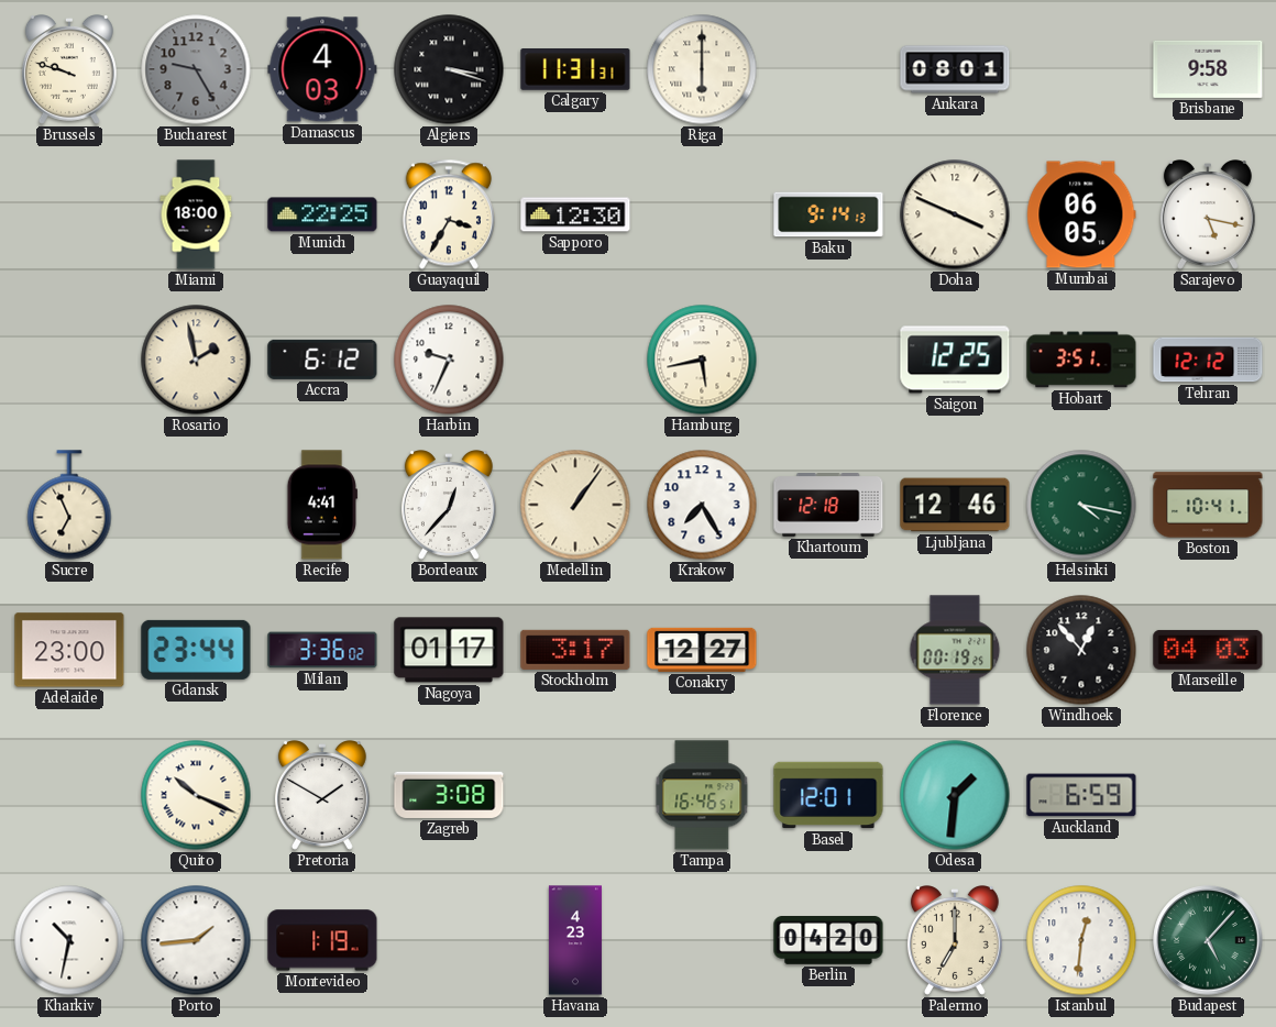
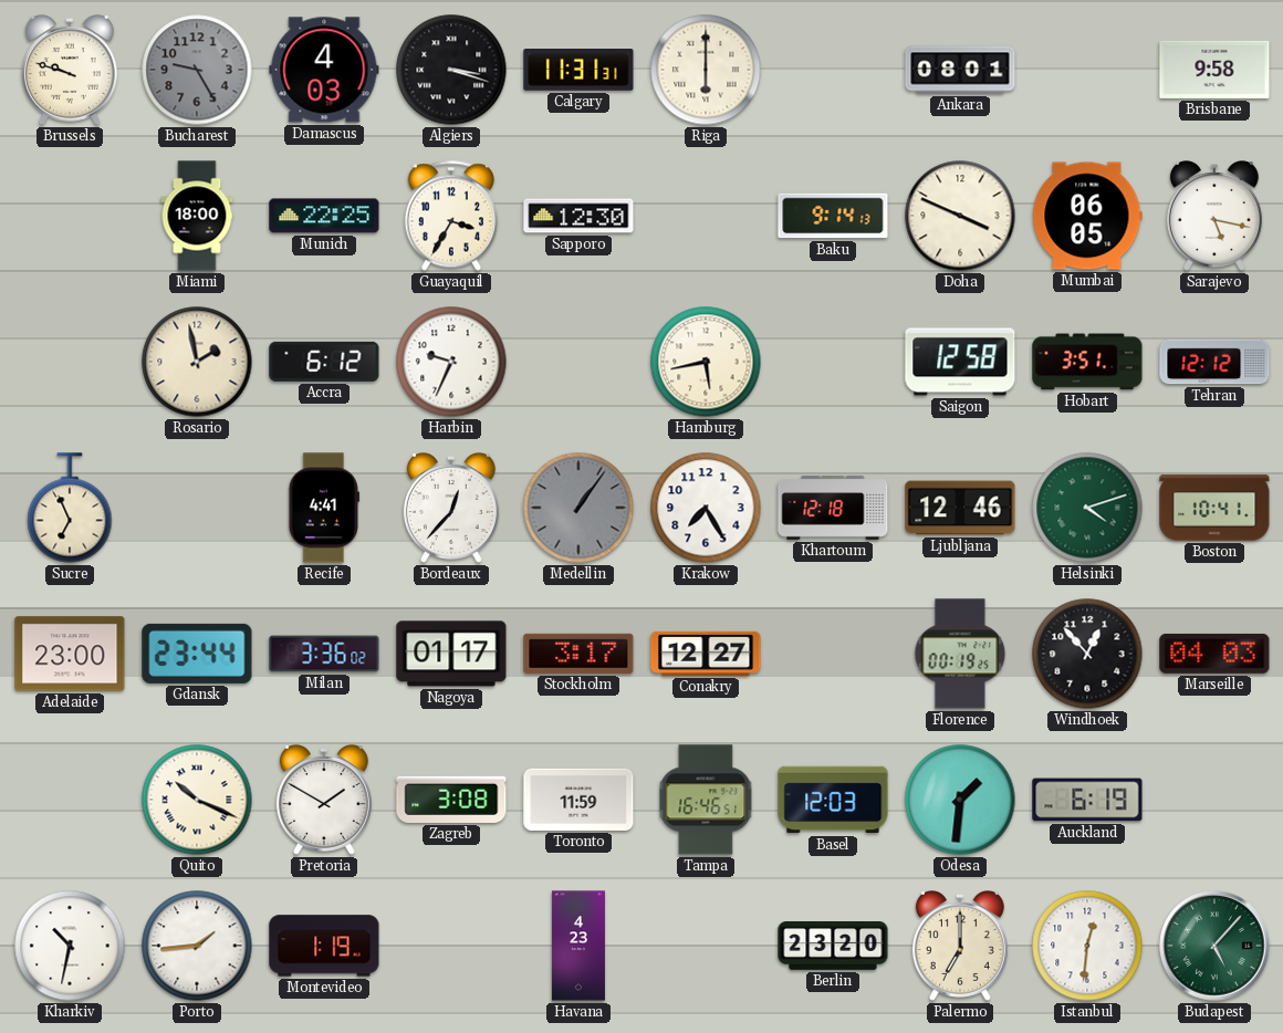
Saigon: 12:25 -> 12:58 (960, 362)
Medellin dial: cream -> grey (578, 508)
Helsinki: 4:17 -> 4:12 (1087, 508)
Toronto: none -> 11:59 (578, 800)
Basel: 12:01 -> 12:03 (833, 800)
Auckland: 6:59 -> 6:19 (1087, 800)
Berlin: 04:20 -> 23:20 (833, 946)
